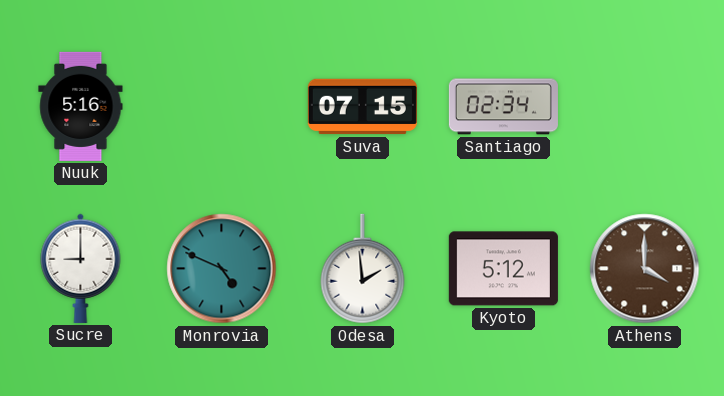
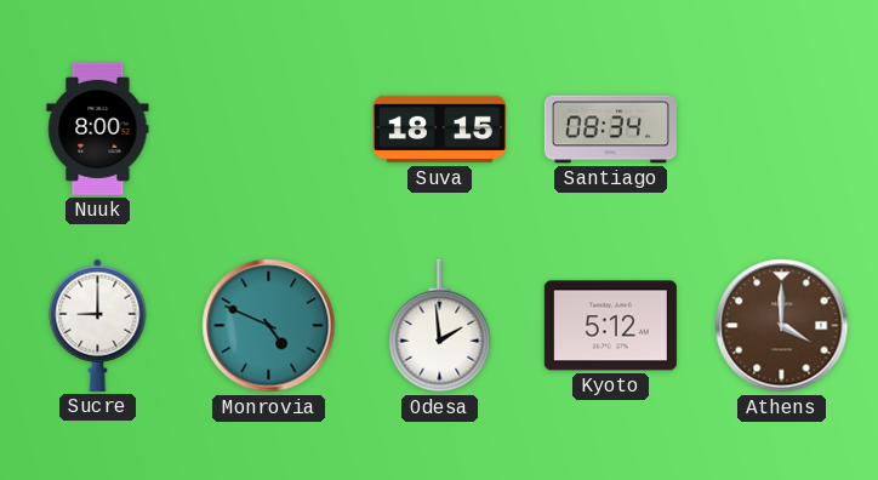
Nuuk: 5:16 -> 8:00 (98, 128)
Suva: 07:15 -> 18:15 (439, 130)
Santiago: 02:34 -> 08:34 (610, 130)
